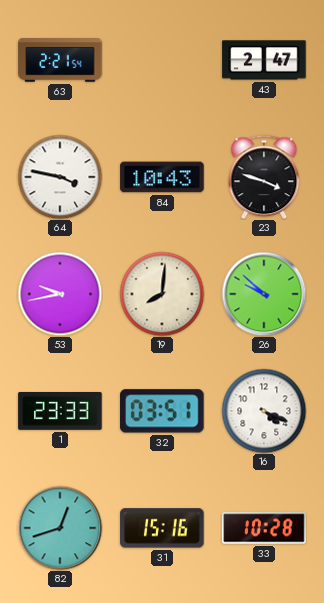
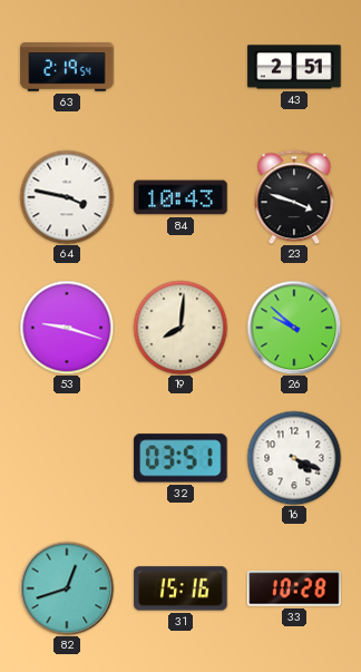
63: 2:21 -> 2:19 (67, 67)
43: 2:47 -> 2:51 (294, 67)
53: 9:43 -> 9:18 (67, 328)
1: 23:33 -> none (60, 411)
